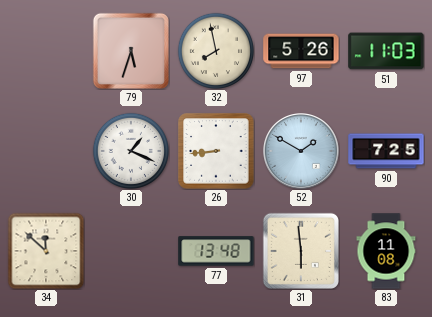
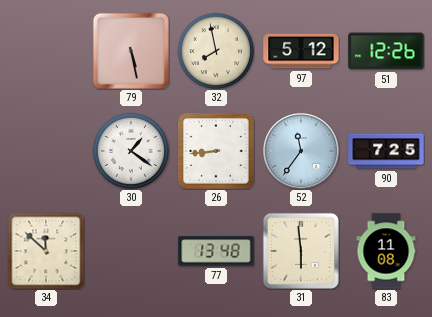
79: 5:33 -> 5:28 (131, 51)
97: 5:26 -> 5:12 (301, 51)
51: 11:03 -> 12:26 (386, 51)
30: 1:19 -> 1:21 (130, 150)
52: 1:50 -> 11:36 (302, 152)
